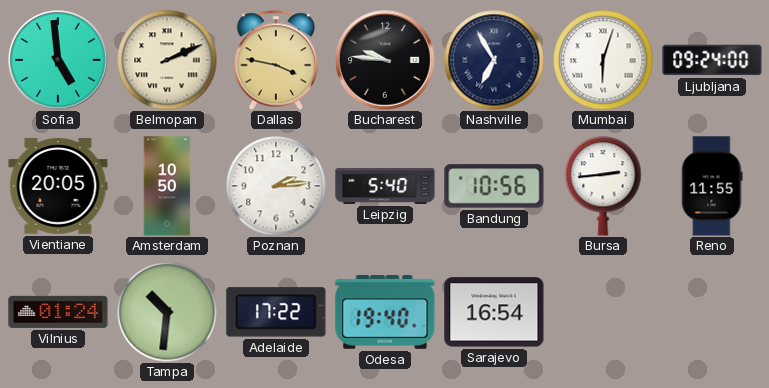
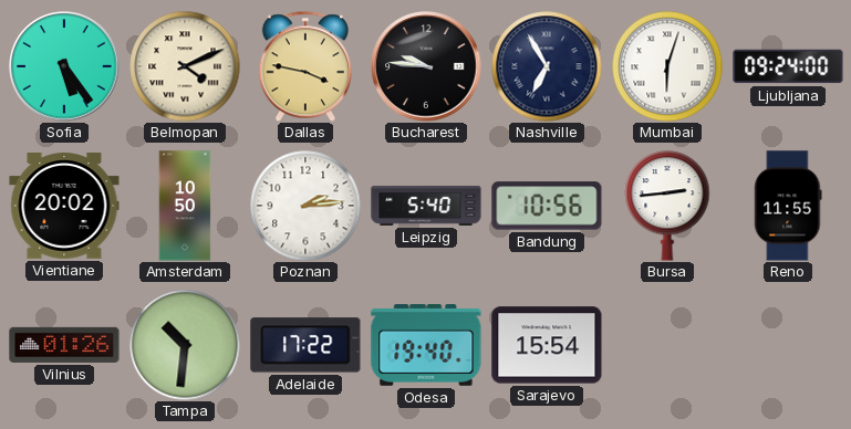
Sofia: 4:59 -> 5:24 (64, 66)
Belmopan: 2:11 -> 4:11 (185, 66)
Vientiane: 20:05 -> 20:02 (64, 207)
Vilnius: 01:24 -> 01:26 (64, 345)
Sarajevo: 16:54 -> 15:54 (547, 345)
